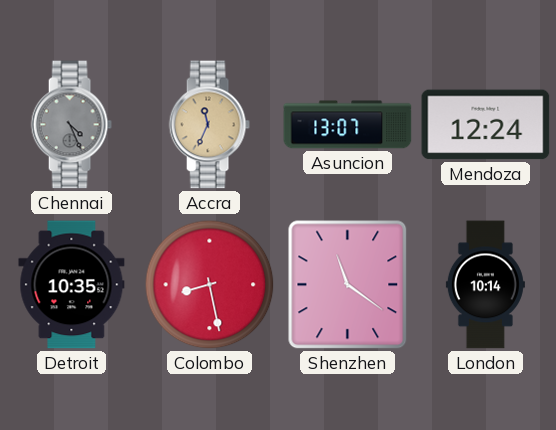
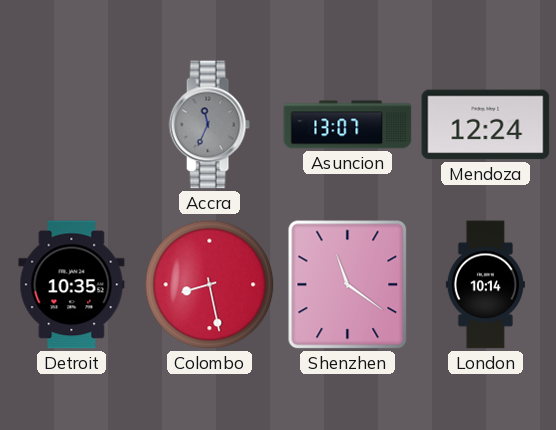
Chennai: 4:26 -> none (71, 125)
Accra dial: champagne -> grey (209, 125)
